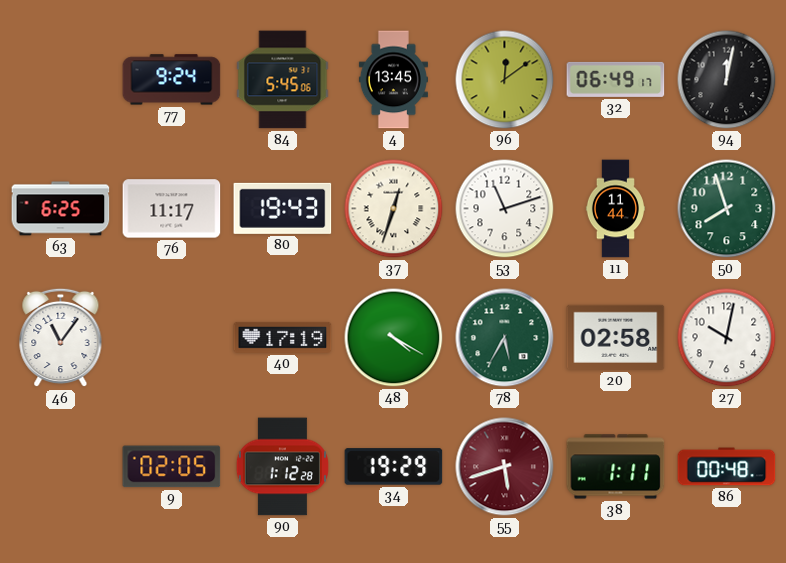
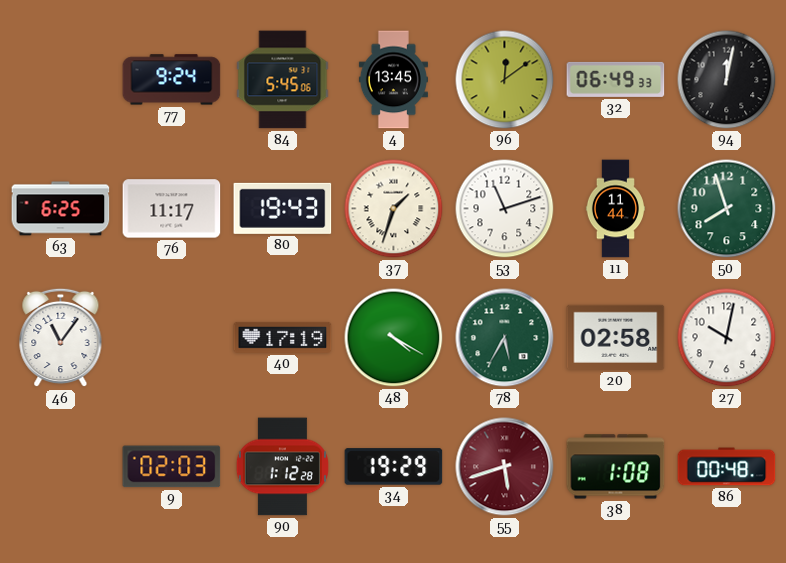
32: 06:49:17 -> 06:49:33 (616, 79)
37: 12:33 -> 1:33 (394, 209)
9: 02:05 -> 02:03 (172, 467)
38: 1:11 -> 1:08 (616, 467)
